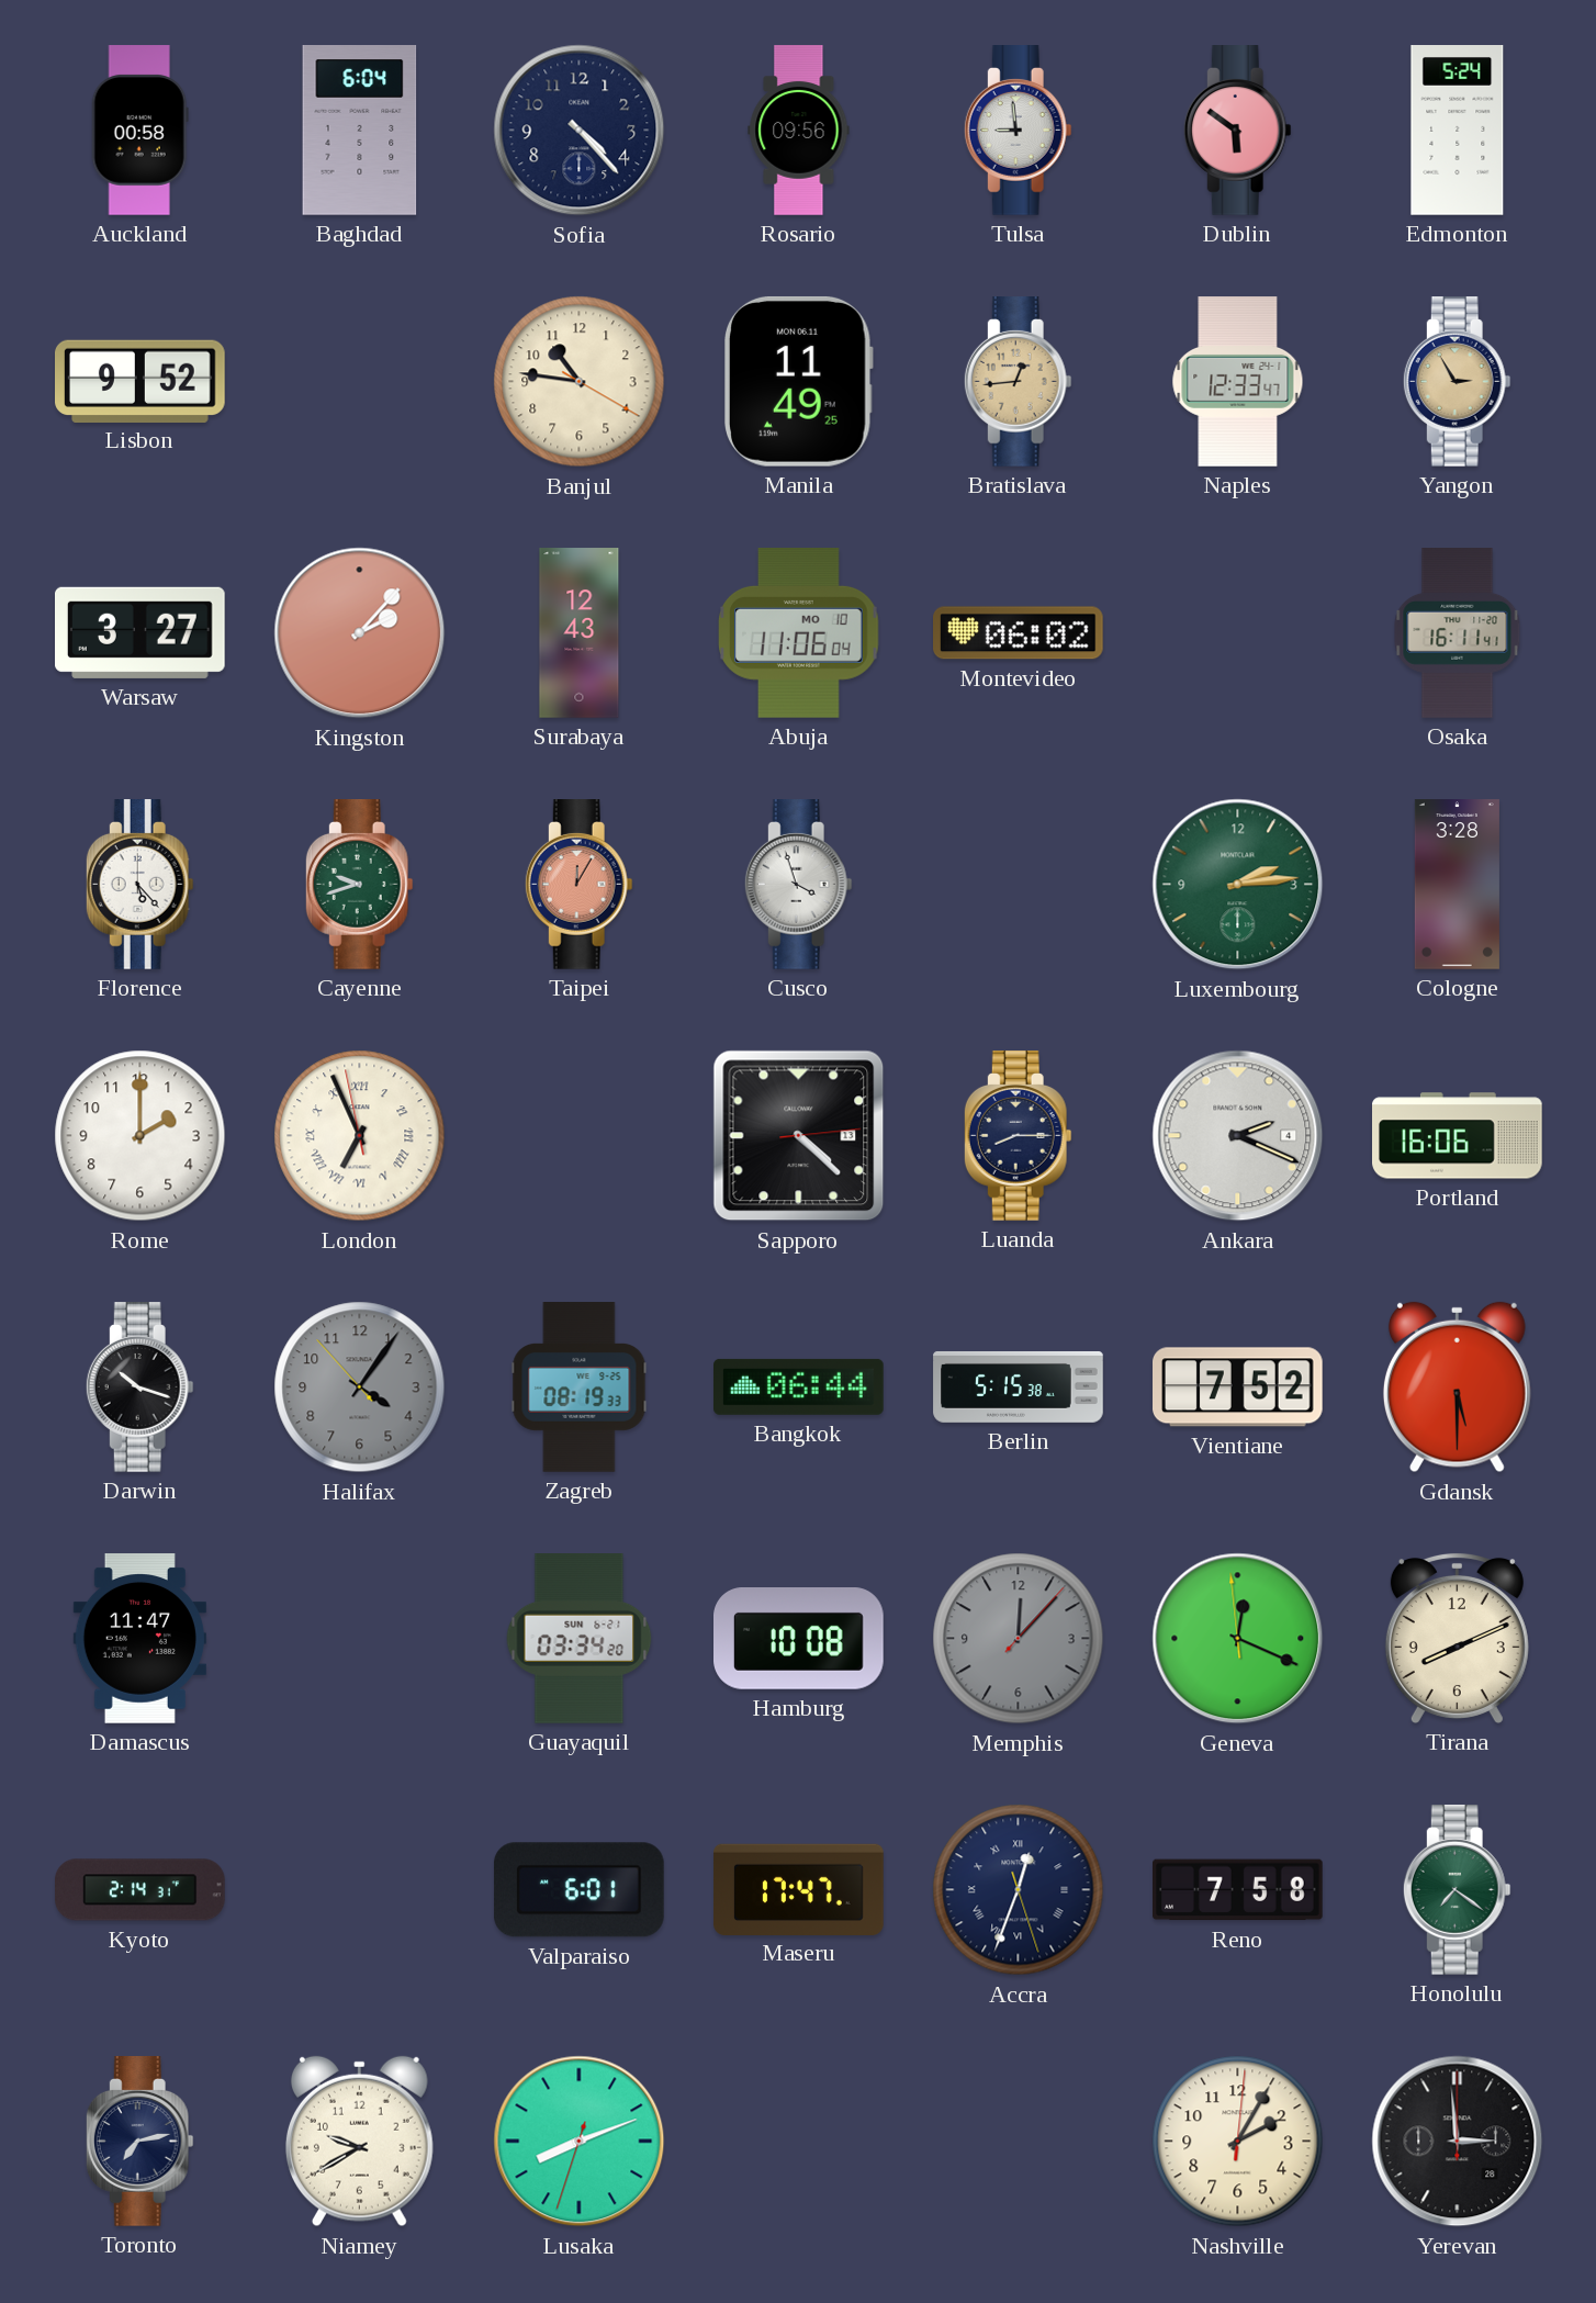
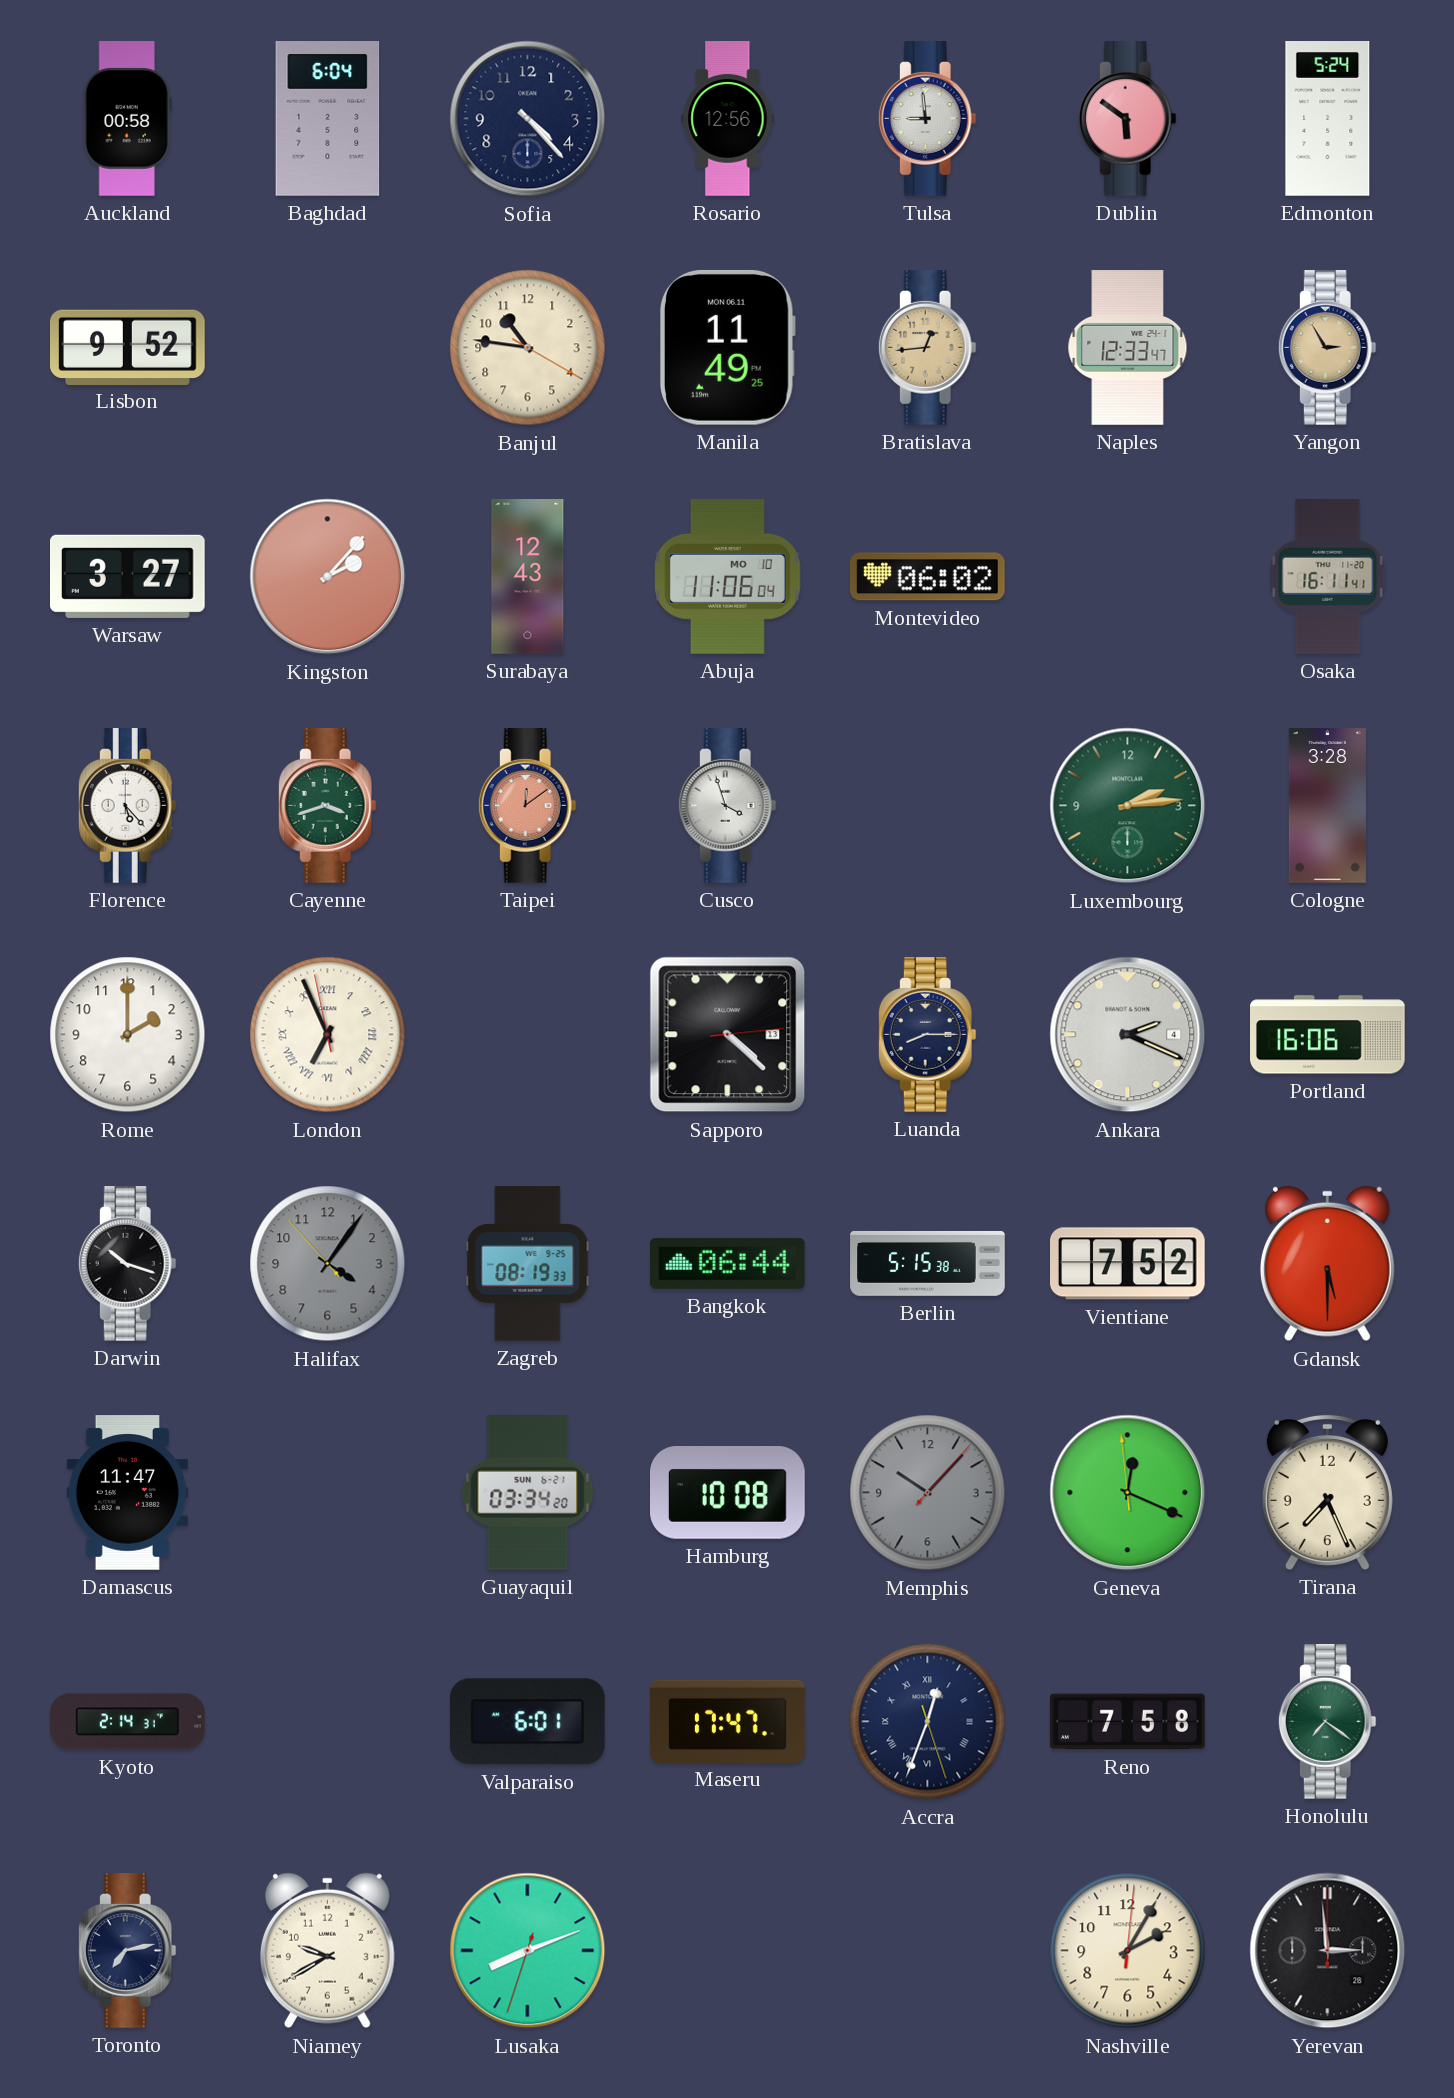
Rosario: 09:56 -> 12:56 (728, 119)
Cayenne: 9:42 -> 3:42 (327, 806)
Taipei: 12:05 -> 12:09 (527, 806)
Memphis: 12:07 -> 10:07 (928, 1493)
Tirana: 8:11 -> 7:26 (1327, 1492)
